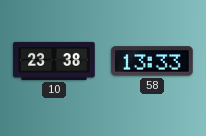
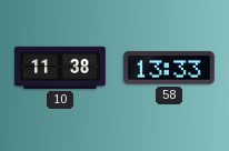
10: 23:38 -> 11:38 (60, 68)
